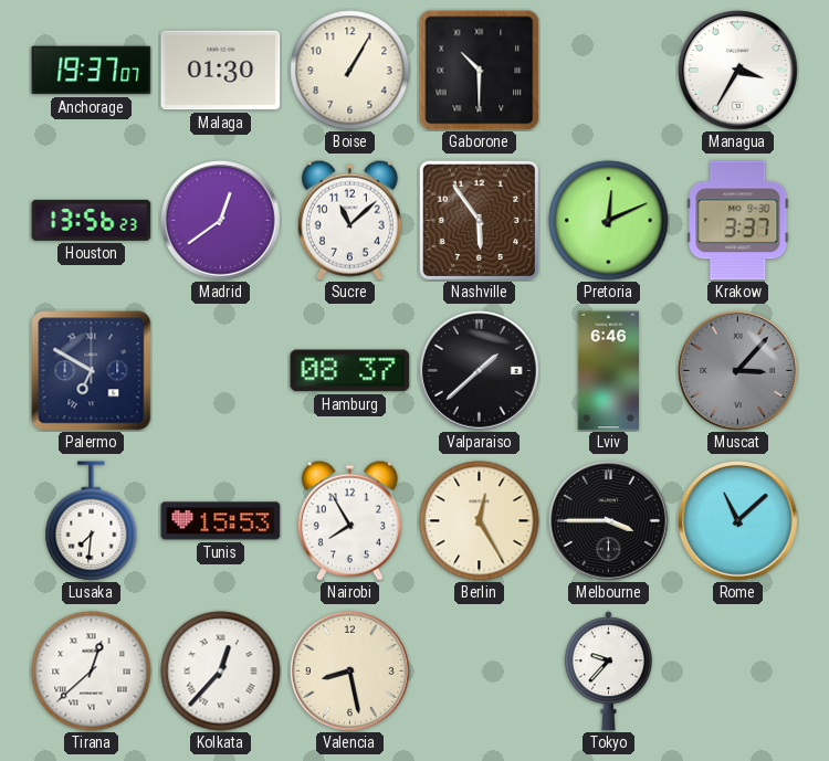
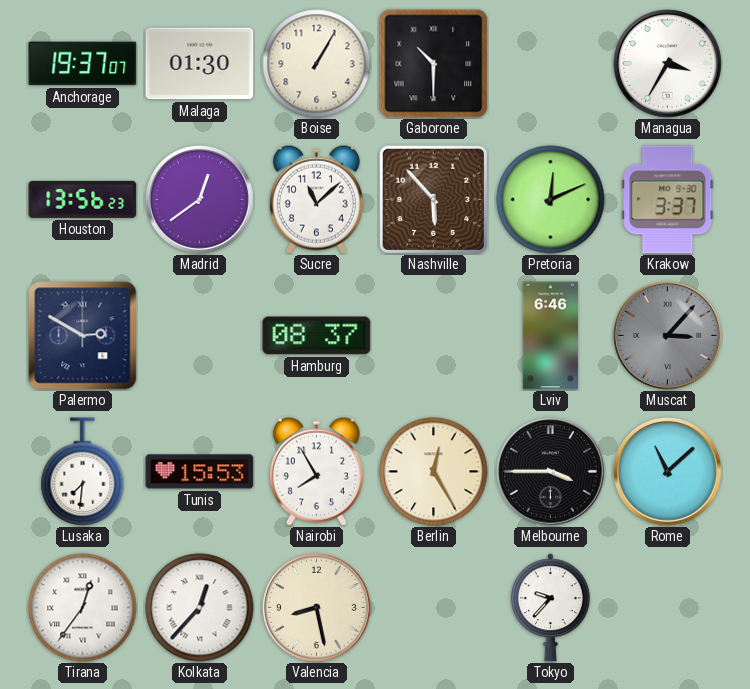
Nashville: 5:54 -> 5:53 (433, 199)
Palermo: 6:50 -> 2:50 (83, 336)
Valparaiso: 1:38 -> none (480, 371)
Tirana: 12:38 -> 12:36 (83, 608)
